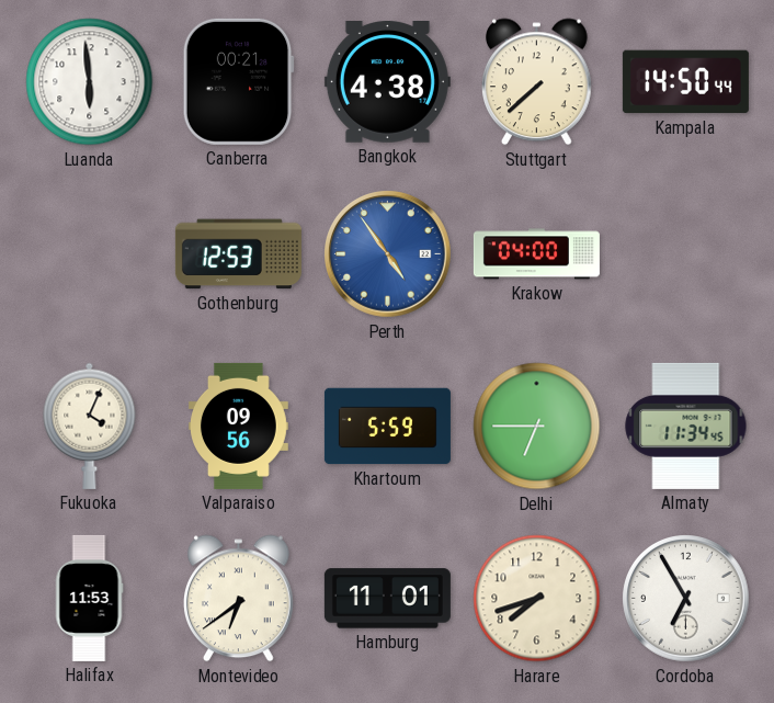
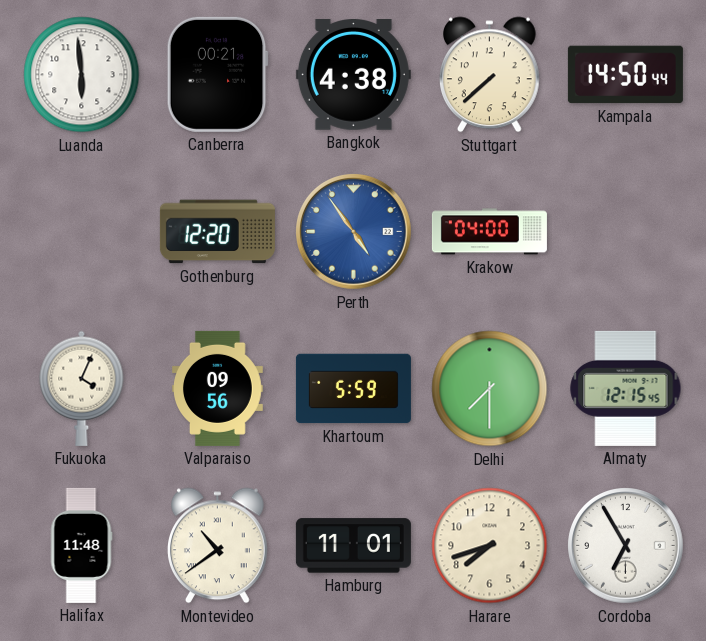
Gothenburg: 12:53 -> 12:20 (217, 232)
Delhi: 6:45 -> 7:30 (490, 389)
Almaty: 11:34 -> 12:15 (626, 388)
Halifax: 11:53 -> 11:48 (81, 545)
Montevideo: 6:39 -> 10:39 (218, 546)
